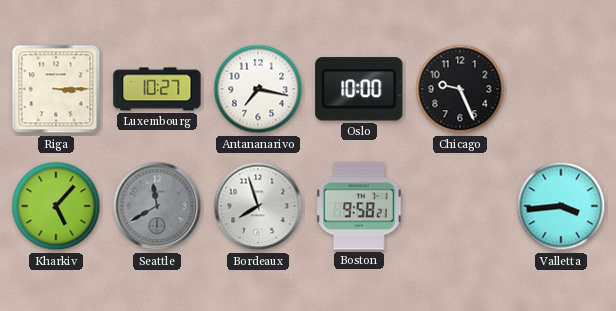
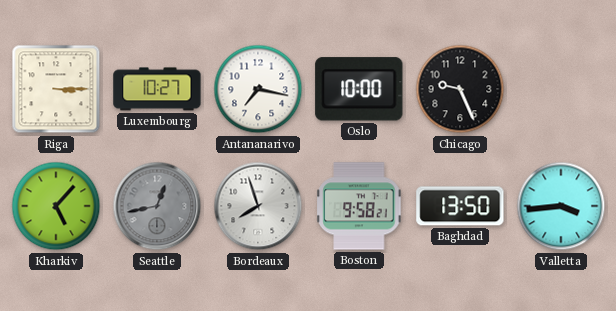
Seattle: 11:40 -> 12:43 (157, 206)
Baghdad: none -> 13:50 (460, 206)
